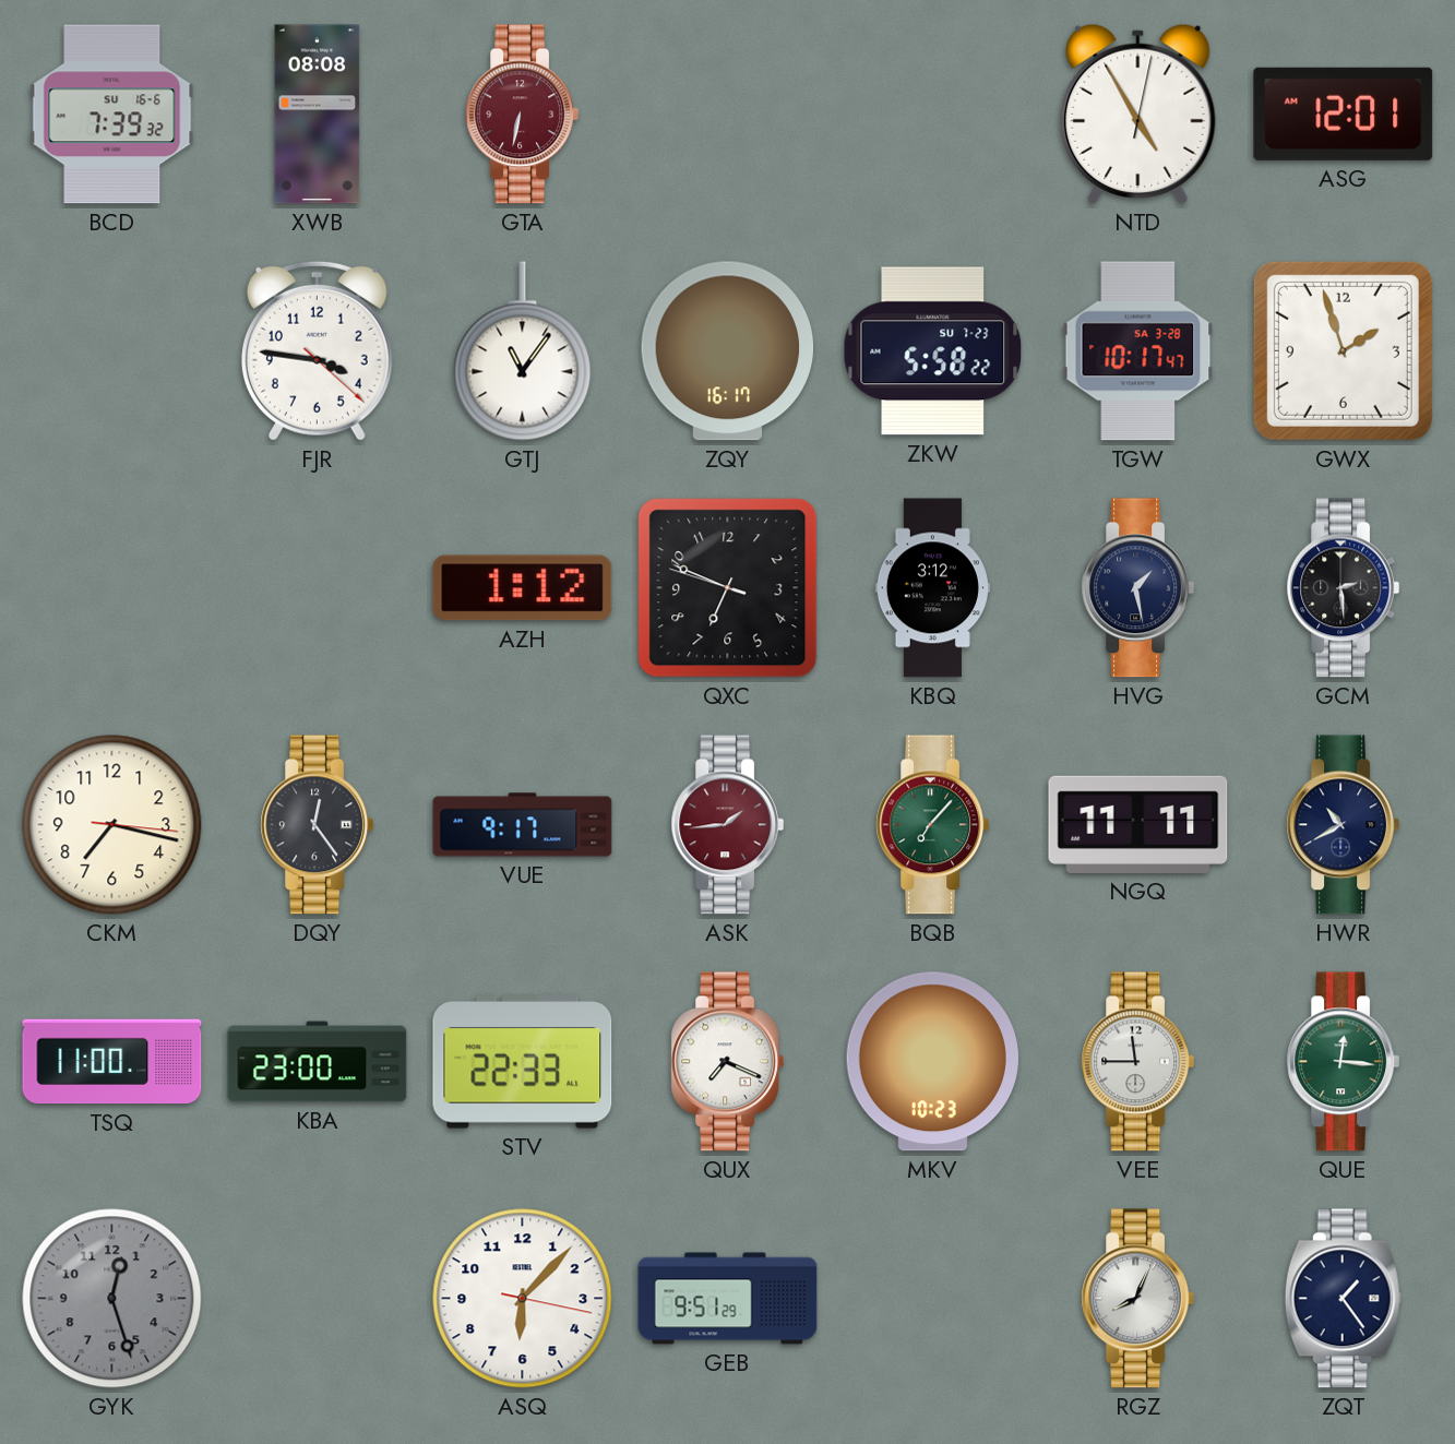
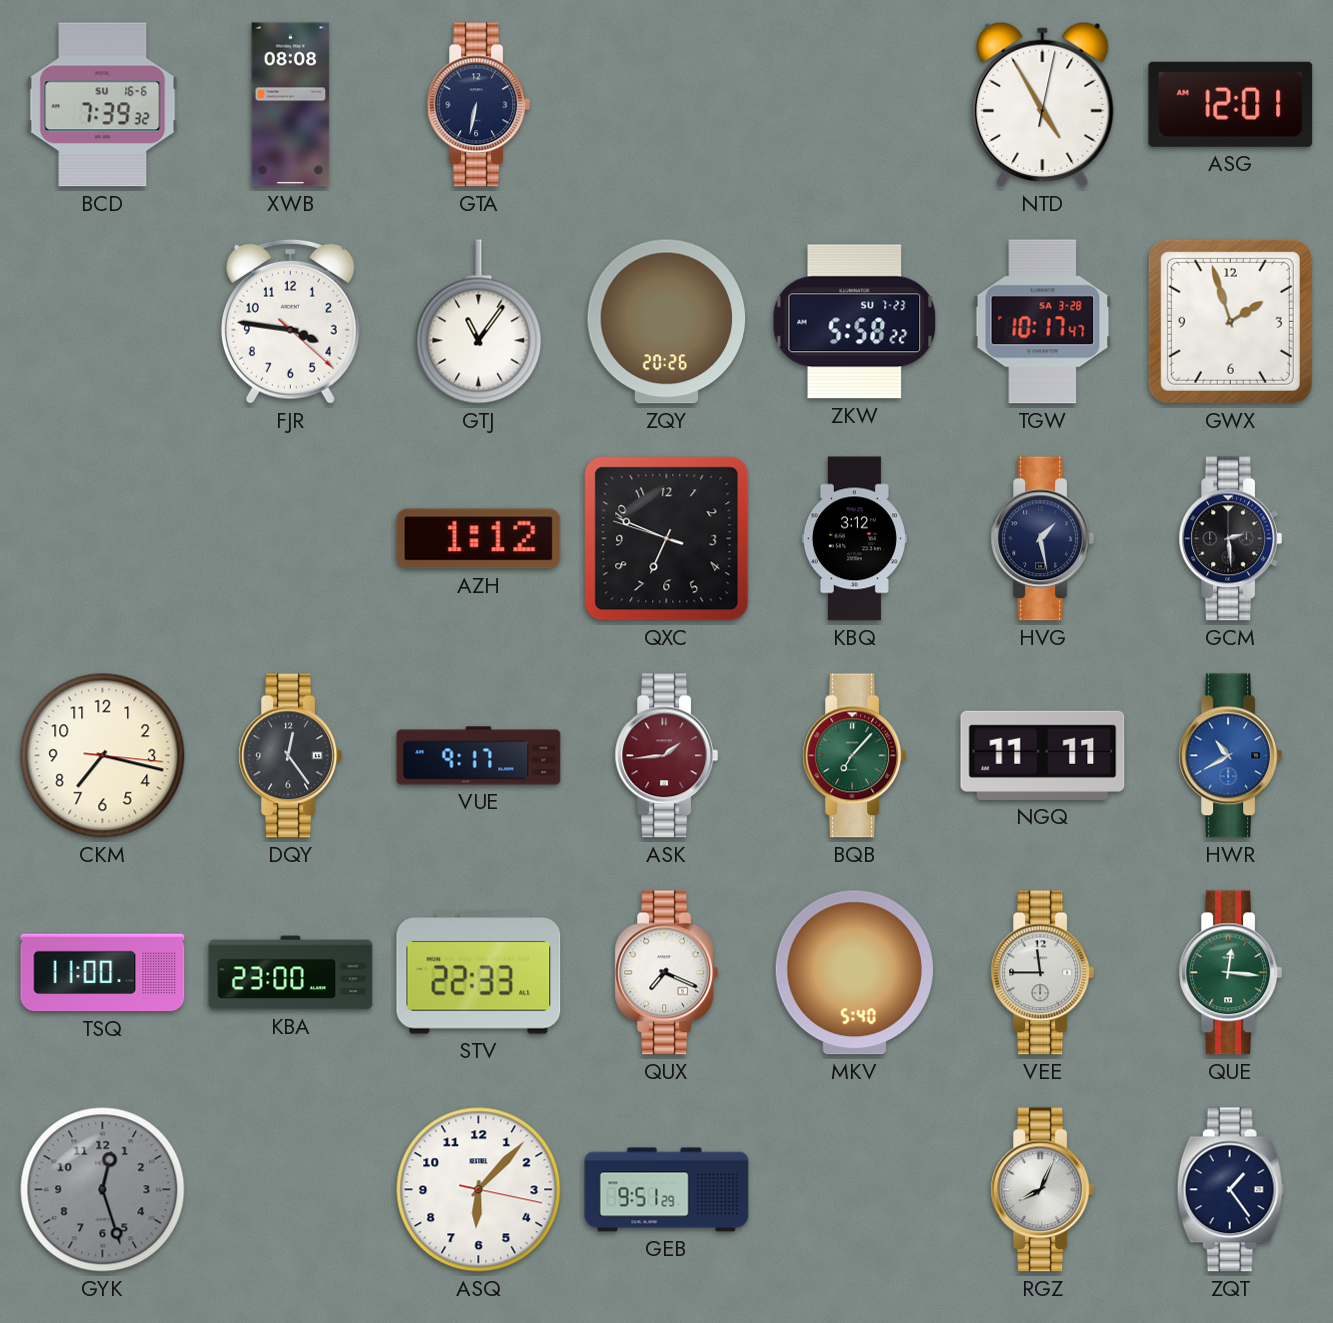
GTA dial: burgundy -> navy (478, 105)
ZQY: 16:17 -> 20:26 (667, 322)
HWR dial: navy -> blue (1230, 756)
MKV: 10:23 -> 5:40 (854, 973)
